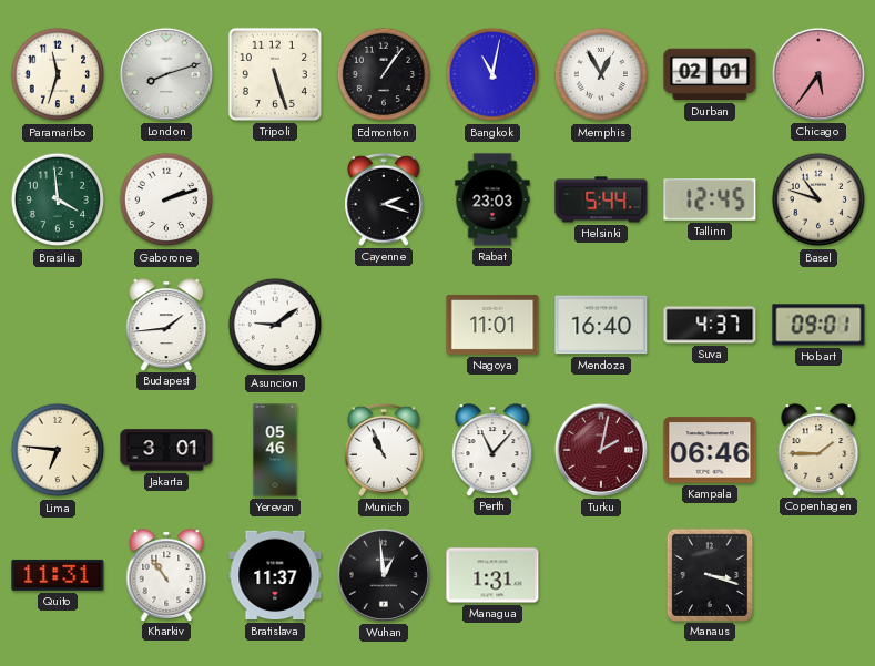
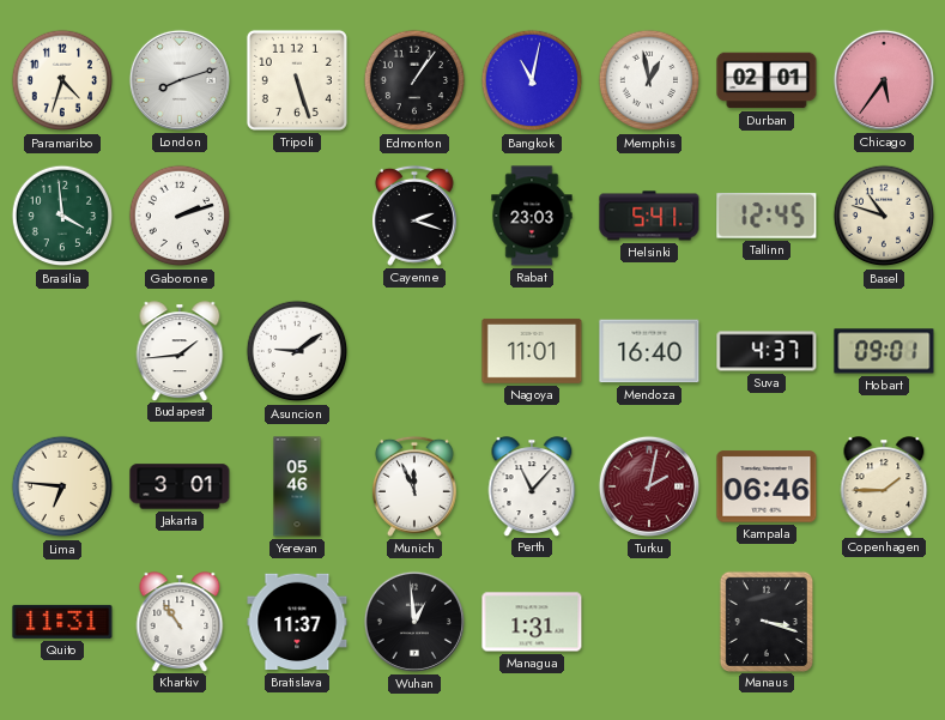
Paramaribo: 11:33 -> 4:33 (62, 80)
Memphis: 12:55 -> 12:58 (649, 80)
Helsinki: 5:44 -> 5:41 (649, 216)
Munich: 10:56 -> 11:56 (414, 486)
